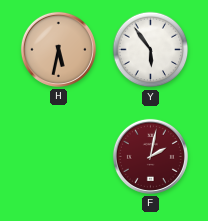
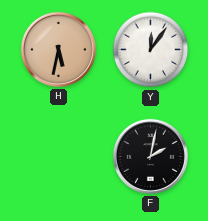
Y: 5:54 -> 12:06 (151, 50)
F dial: burgundy -> black (150, 156)
